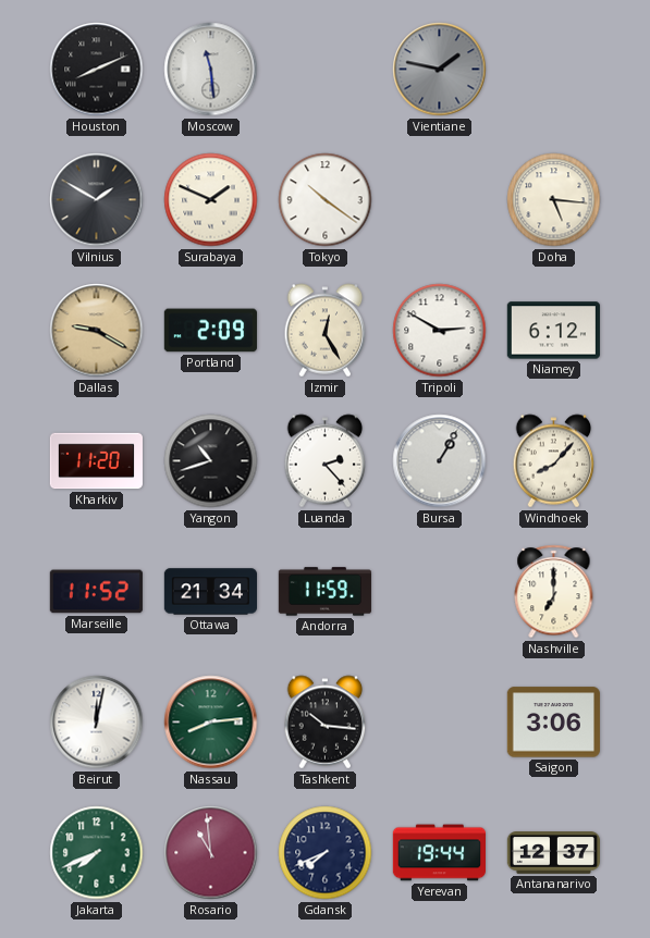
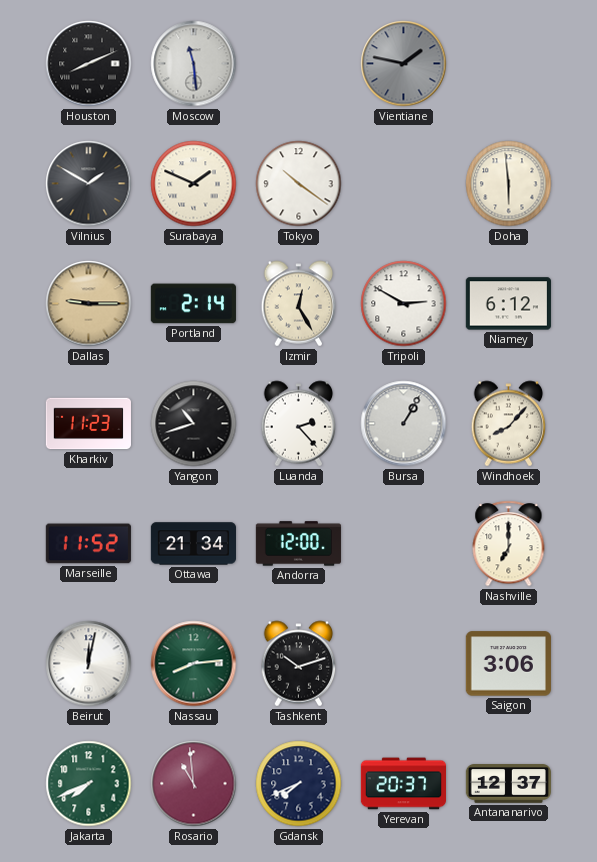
Doha: 5:16 -> 5:59 (509, 184)
Dallas: 9:20 -> 9:15 (89, 304)
Portland: 2:09 -> 2:14 (193, 304)
Kharkiv: 11:20 -> 11:23 (88, 424)
Andorra: 11:59 -> 12:00 (298, 544)
Tashkent: 10:16 -> 10:12 (299, 664)
Yerevan: 19:44 -> 20:37 (403, 784)
